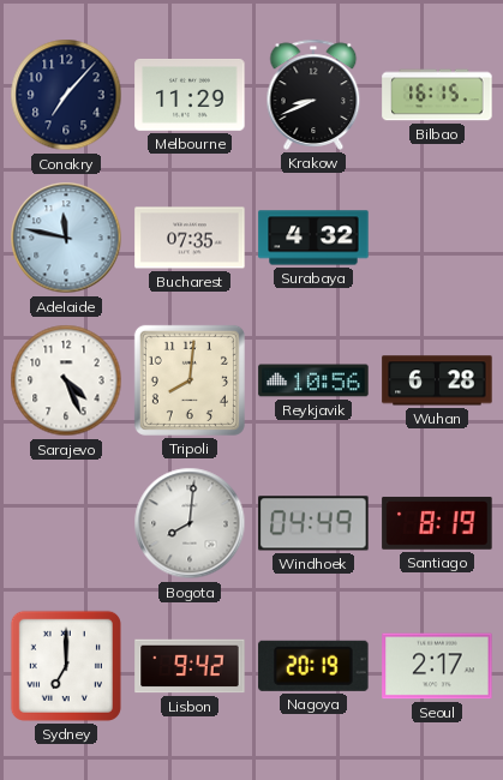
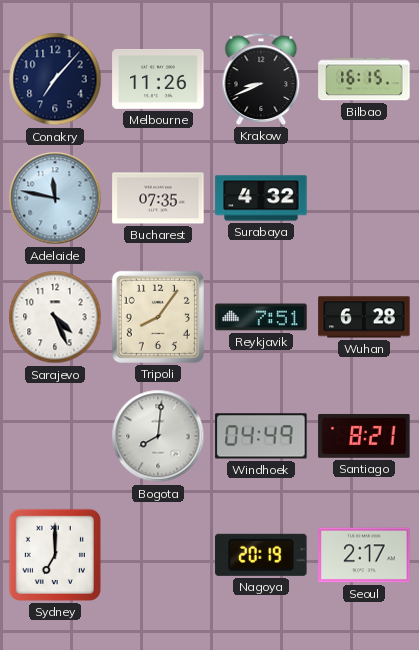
Melbourne: 11:29 -> 11:26 (158, 79)
Tripoli: 8:01 -> 8:06 (158, 317)
Reykjavik: 10:56 -> 7:51 (261, 317)
Santiago: 8:19 -> 8:21 (364, 436)
Lisbon: 9:42 -> none (190, 666)
